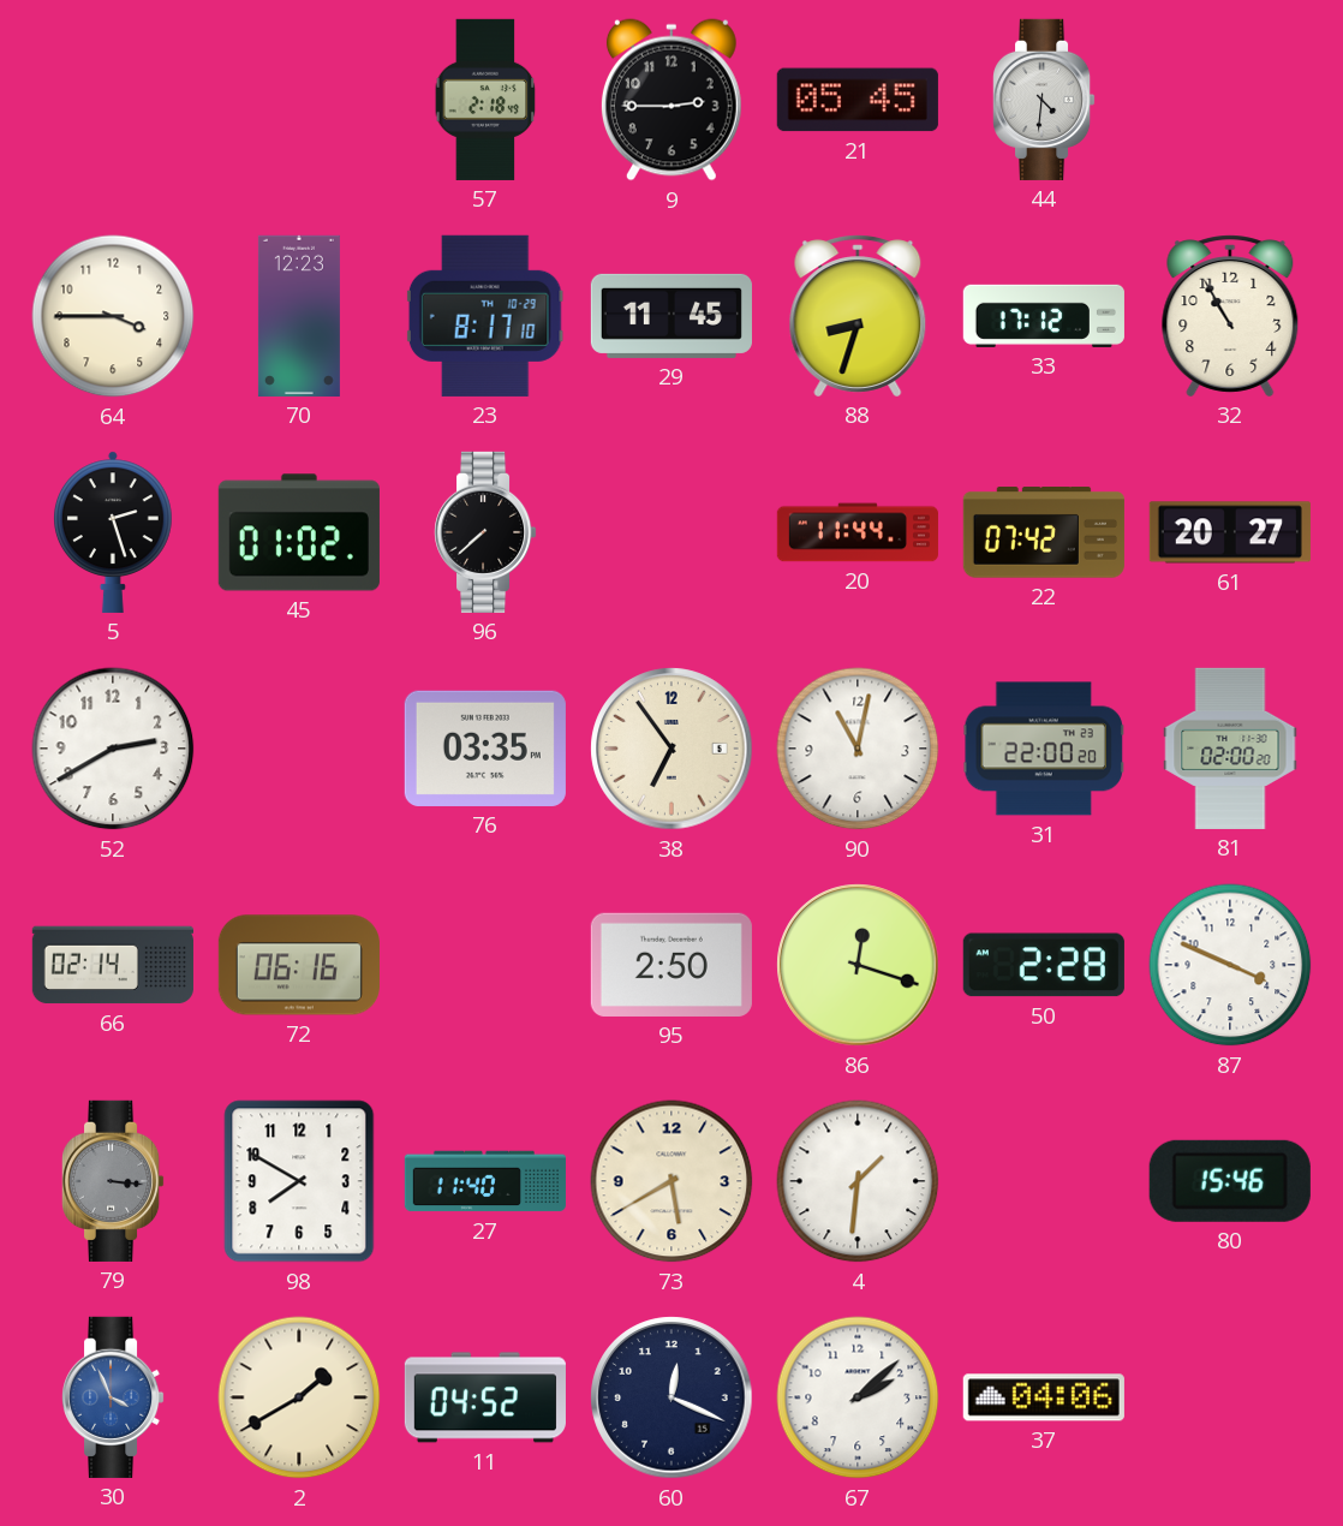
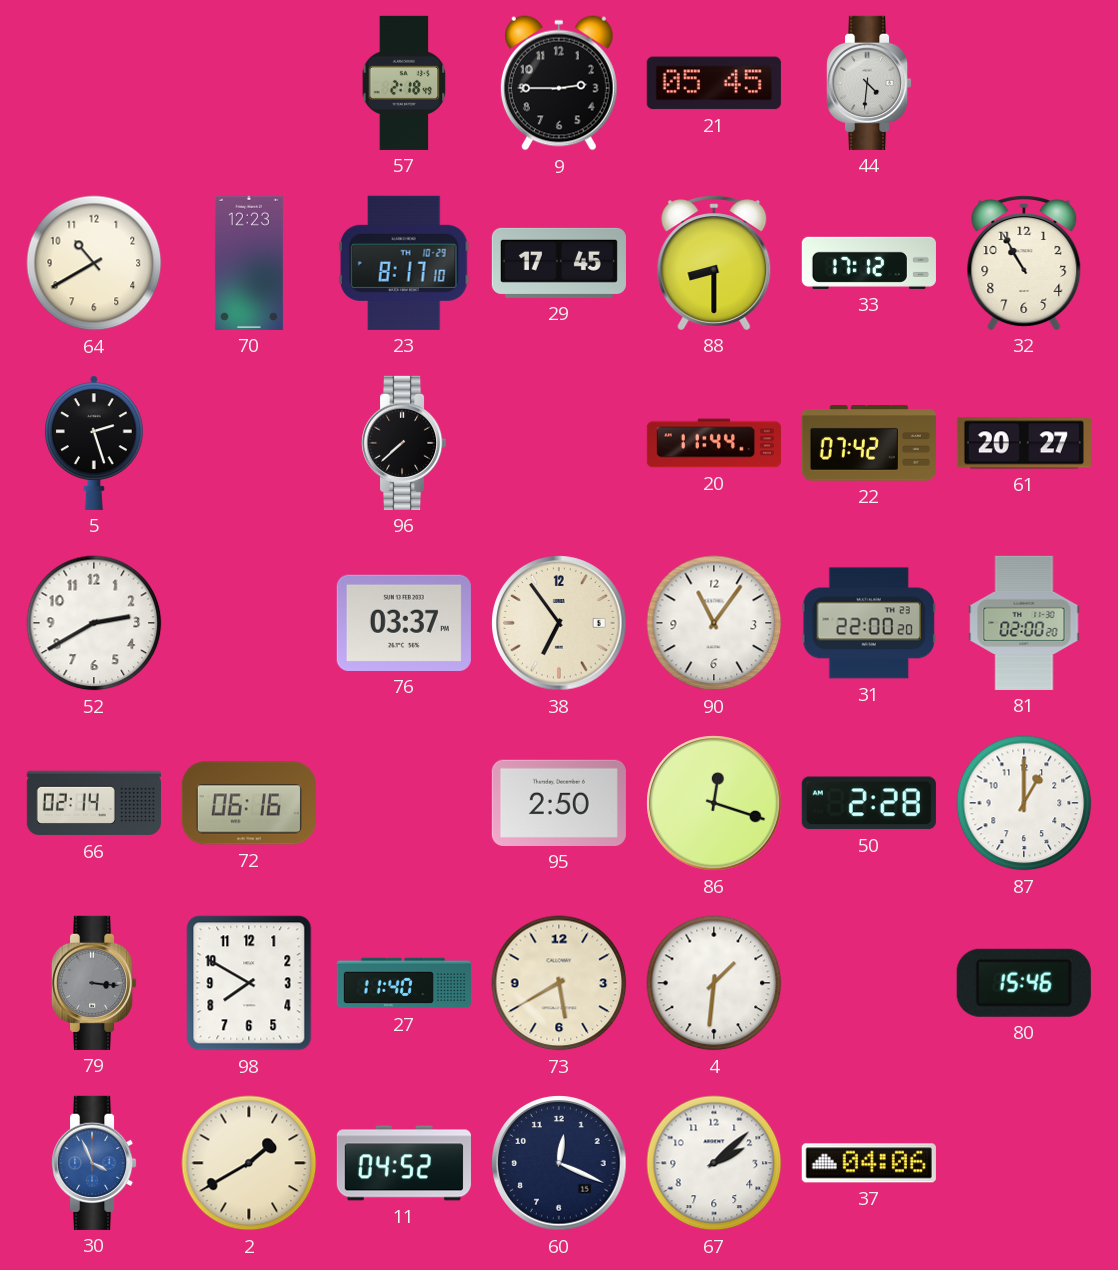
64: 3:45 -> 10:40 (94, 263)
29: 11:45 -> 17:45 (559, 263)
88: 8:33 -> 8:30 (714, 263)
45: 01:02 -> none (299, 532)
76: 03:35 -> 03:37 (404, 623)
90: 11:02 -> 11:06 (714, 623)
87: 3:49 -> 1:00 (1024, 803)
